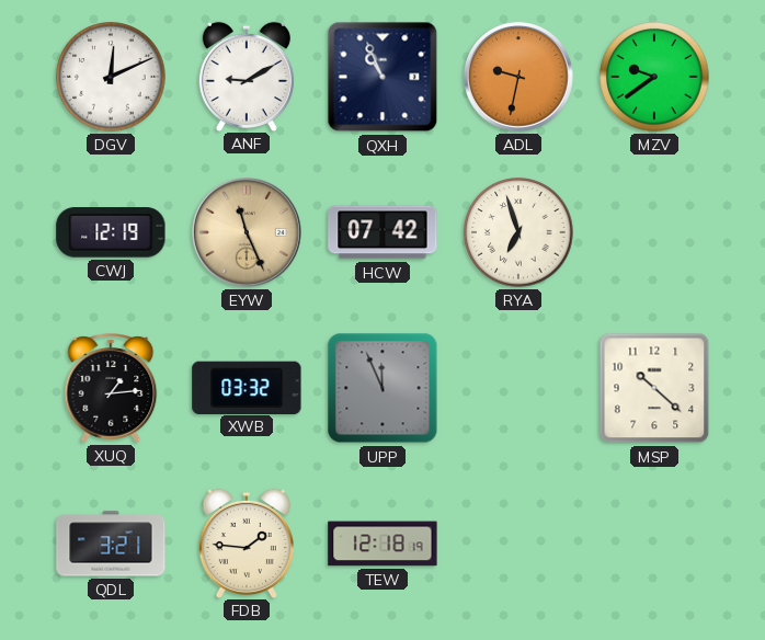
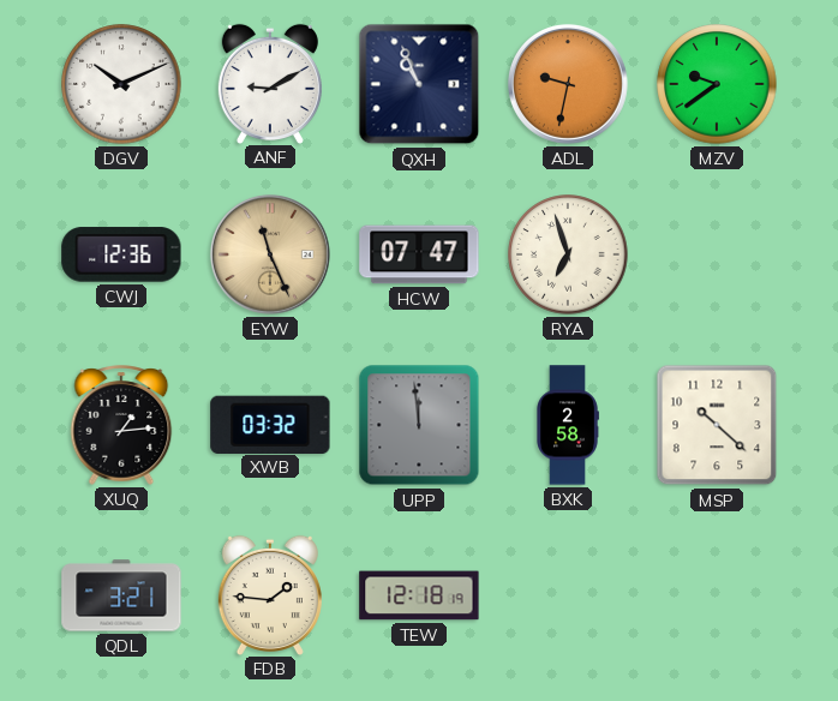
DGV: 12:11 -> 10:11 (121, 84)
CWJ: 12:19 -> 12:36 (121, 254)
HCW: 07:42 -> 07:47 (419, 254)
UPP: 11:56 -> 11:59 (419, 425)
BXK: none -> 2:58 (568, 425)
